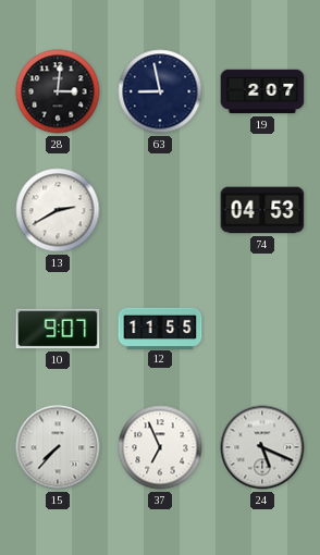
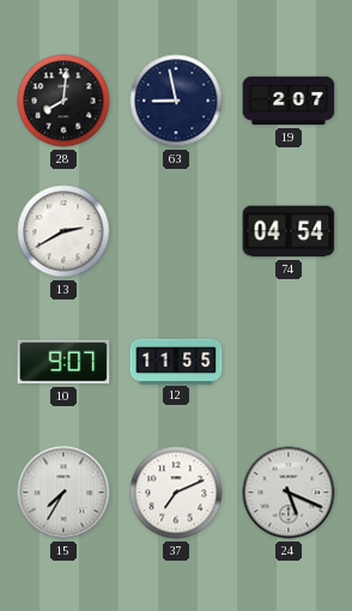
28: 3:01 -> 8:01 (63, 101)
74: 04:53 -> 04:54 (289, 231)
15: 7:37 -> 7:35 (63, 492)
37: 6:56 -> 7:11 (176, 492)
